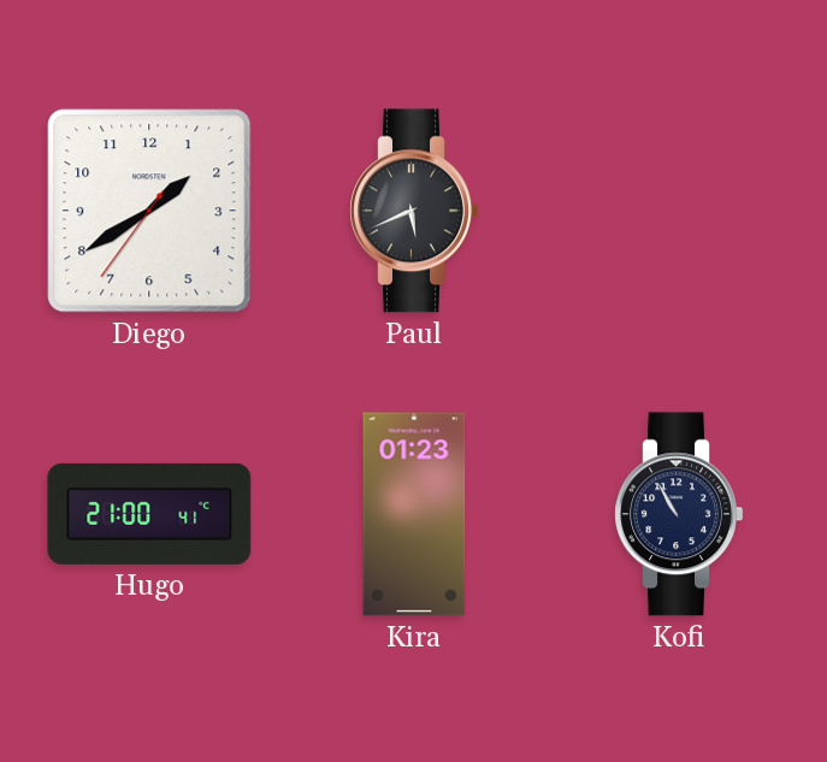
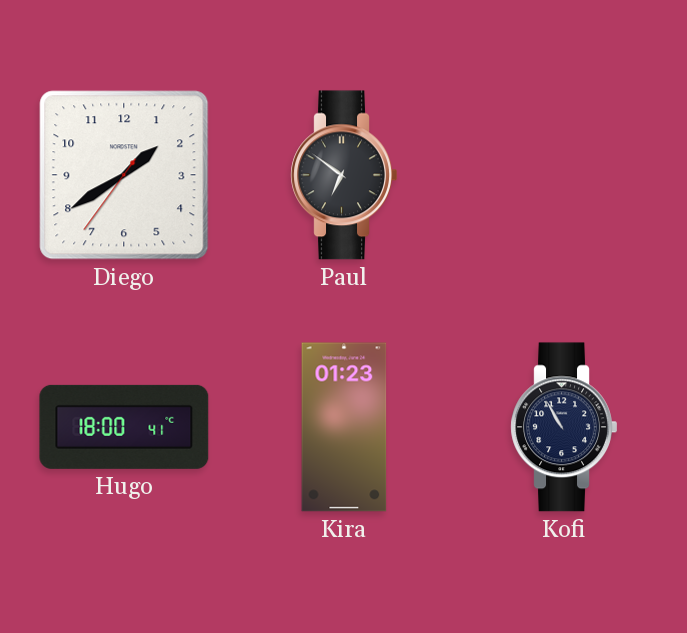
Paul: 5:41 -> 6:51 (344, 175)
Hugo: 21:00 -> 18:00 (124, 427)
